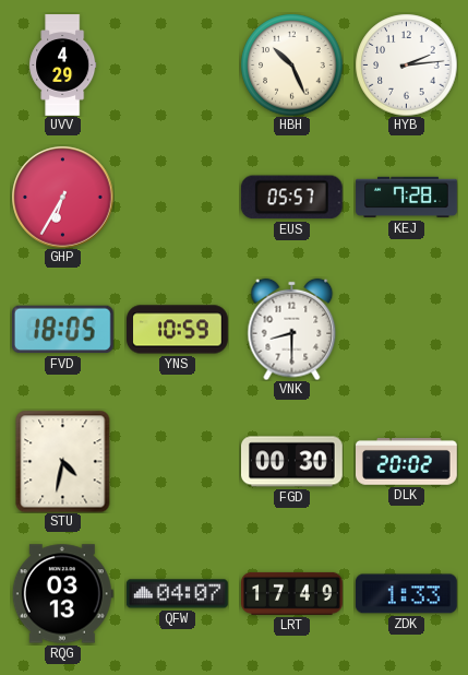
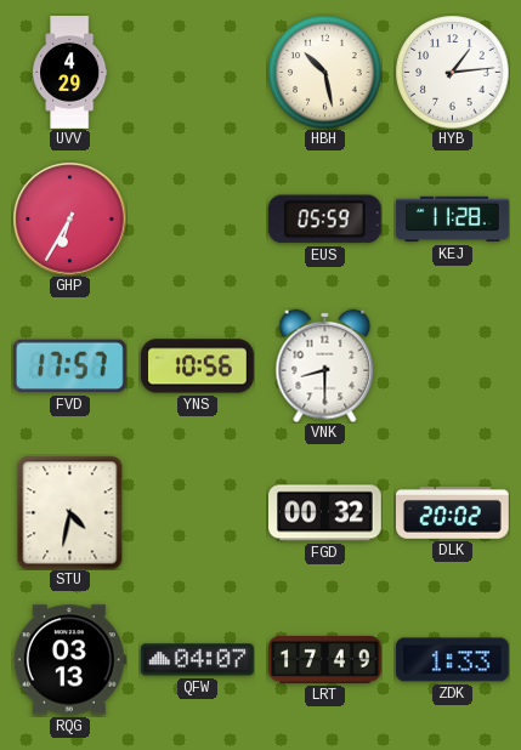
HBH: 10:26 -> 10:28 (324, 72)
HYB: 2:14 -> 1:14 (452, 72)
EUS: 05:57 -> 05:59 (324, 220)
KEJ: 7:28 -> 11:28 (453, 220)
FVD: 18:05 -> 17:57 (69, 367)
YNS: 10:59 -> 10:56 (198, 367)
FGD: 00:30 -> 00:32 (325, 513)
